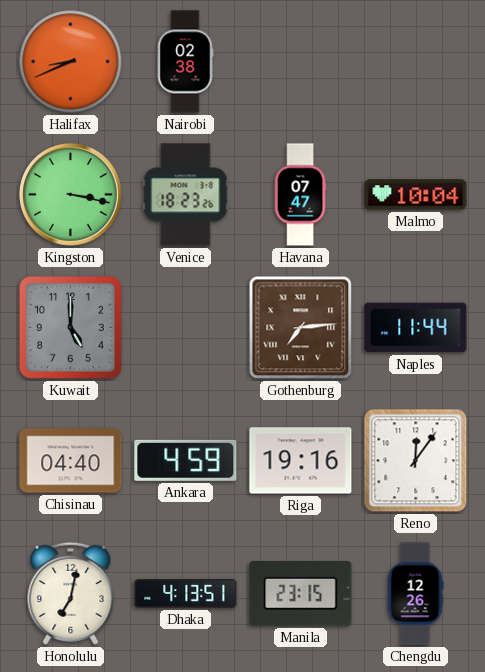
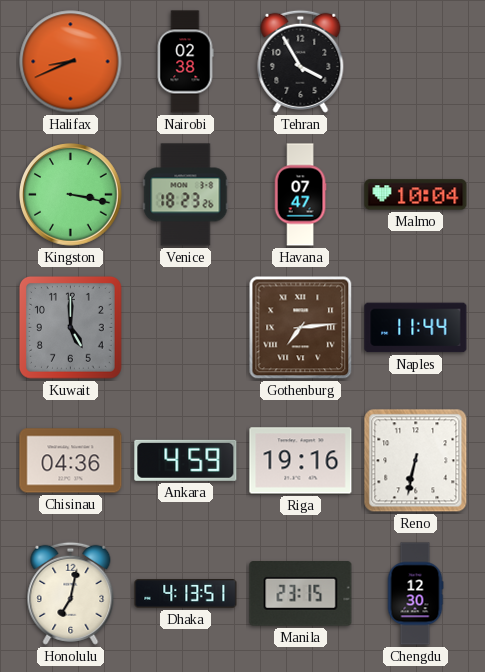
Tehran: none -> 3:55 (301, 61)
Chisinau: 04:40 -> 04:36 (71, 461)
Reno: 12:06 -> 6:32 (416, 461)
Chengdu: 12:26 -> 12:30 (415, 594)
